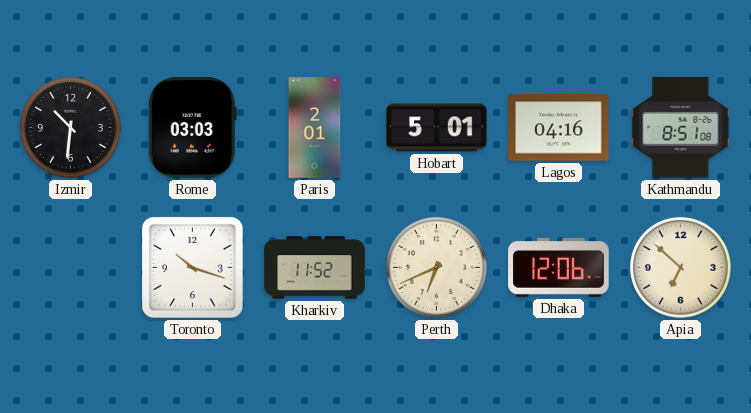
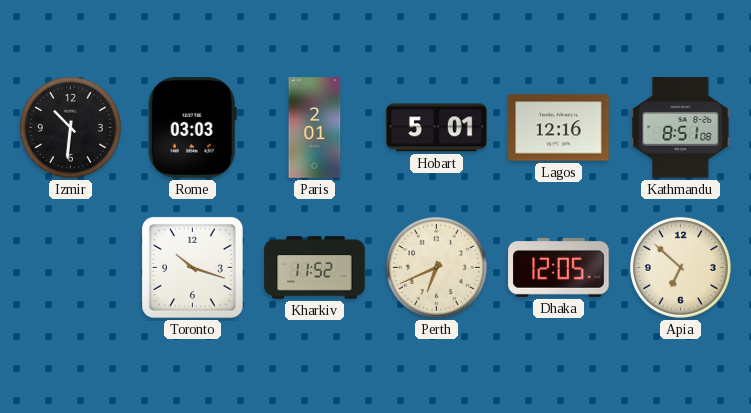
Lagos: 04:16 -> 12:16 (559, 128)
Dhaka: 12:06 -> 12:05 (559, 267)
